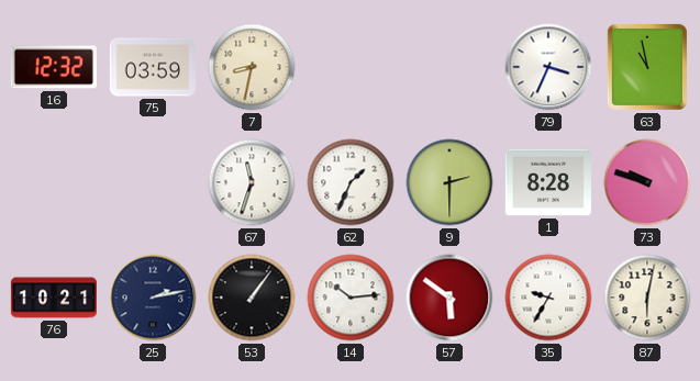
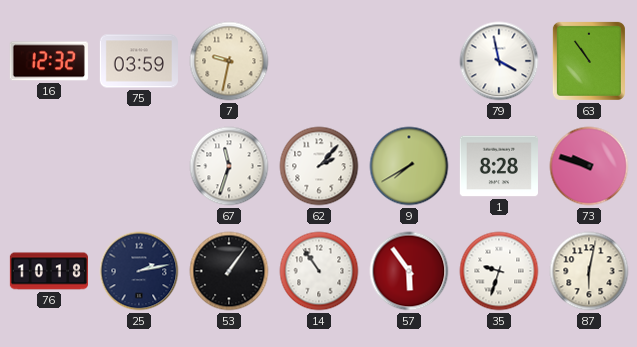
7: 8:32 -> 9:32 (229, 61)
79: 3:34 -> 3:58 (499, 61)
63: 10:58 -> 10:54 (589, 61)
62: 1:34 -> 2:07 (319, 166)
9: 2:30 -> 7:40 (409, 166)
76: 10:21 -> 10:18 (49, 271)
14: 10:14 -> 10:54 (319, 271)
57: 5:51 -> 5:54 (409, 271)
35: 9:35 -> 9:33 (499, 271)
